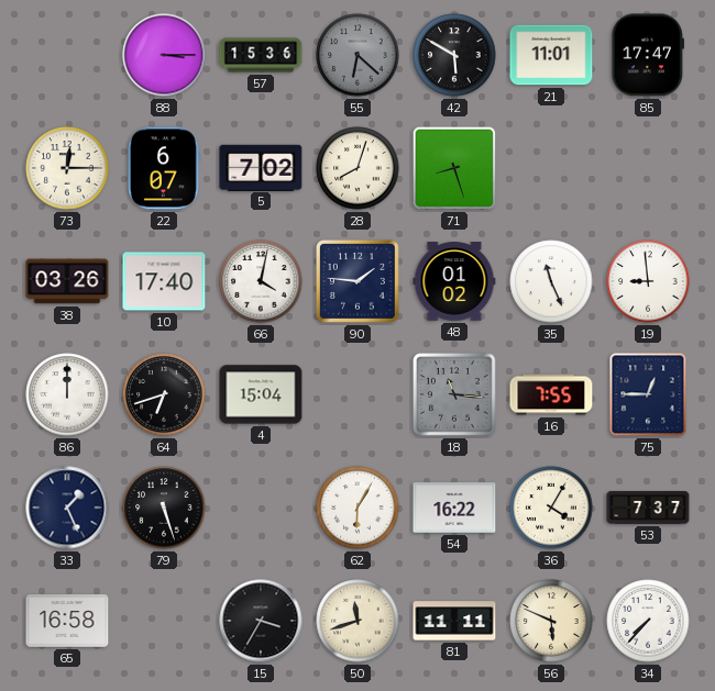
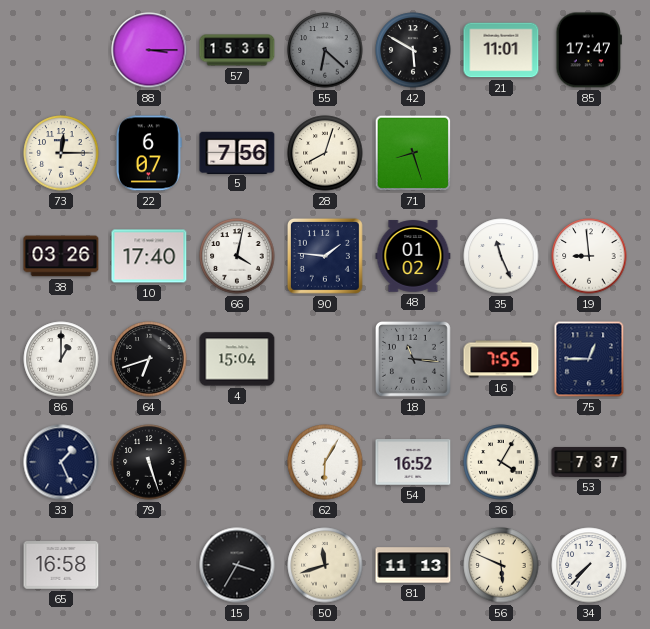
5: 7:02 -> 7:56 (237, 152)
86: 12:00 -> 1:00 (61, 359)
54: 16:22 -> 16:52 (413, 462)
81: 11:11 -> 11:13 (413, 565)
